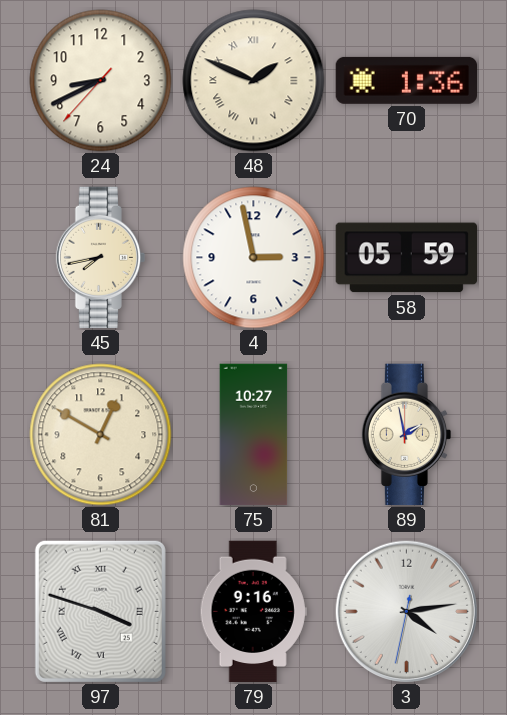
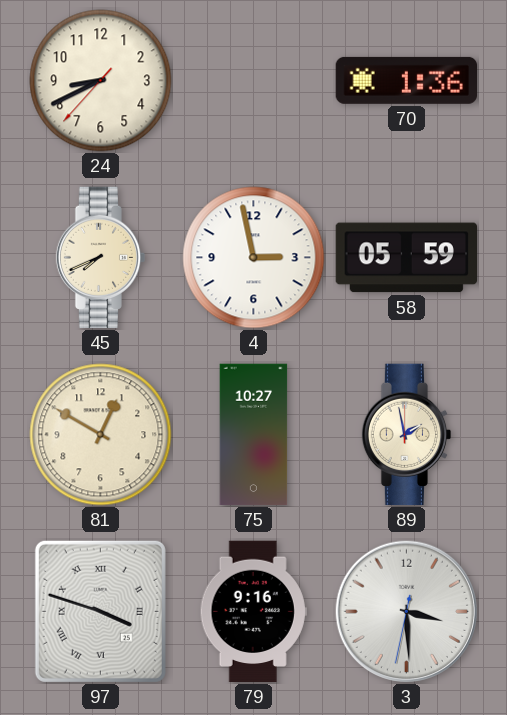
48: 1:49 -> none (254, 81)
45: 7:43 -> 7:41 (101, 258)
3: 4:13 -> 3:29 (406, 611)
